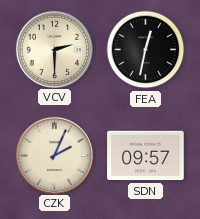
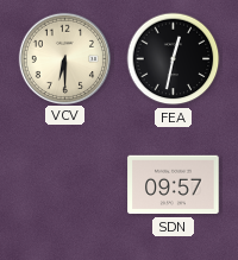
VCV: 2:30 -> 6:30 (64, 58)
CZK: 2:04 -> none (54, 155)
